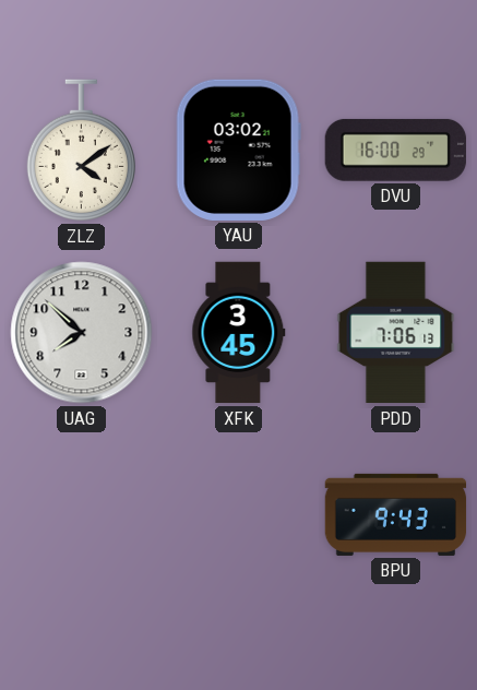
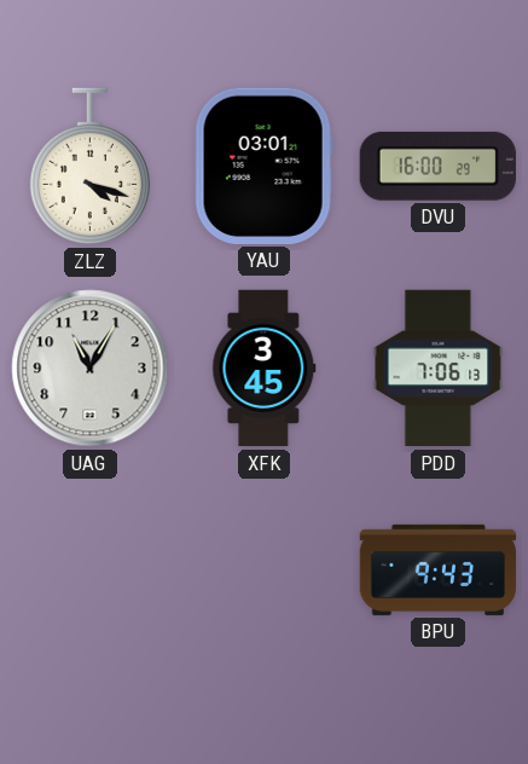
ZLZ: 4:09 -> 4:18 (89, 167)
YAU: 03:02 -> 03:01 (263, 166)
UAG: 7:52 -> 11:05 (91, 369)
